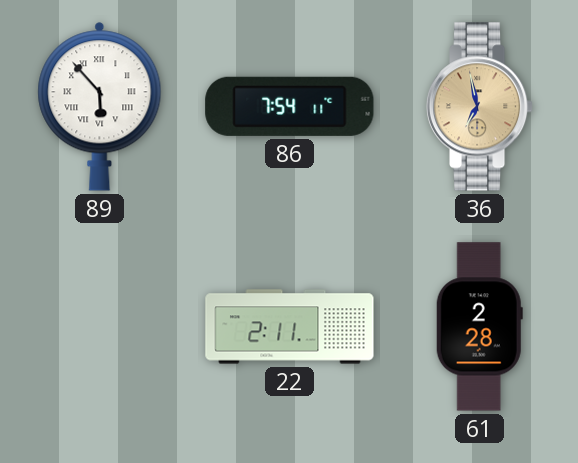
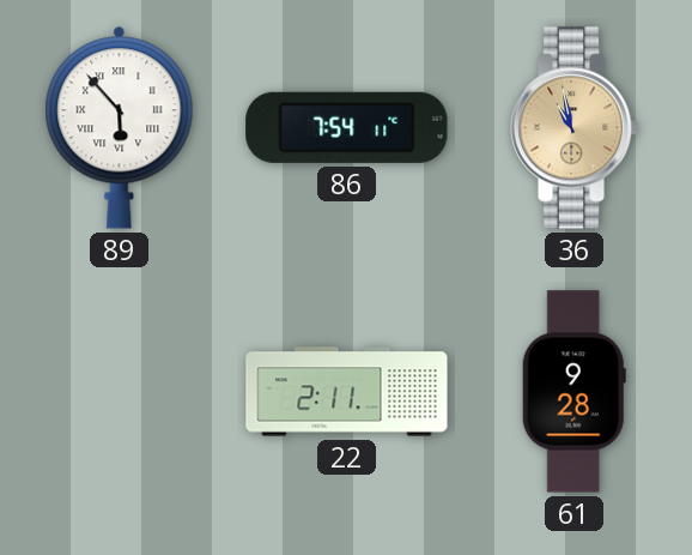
36: 6:58 -> 10:58 (575, 128)
61: 2:28 -> 9:28 (573, 392)
